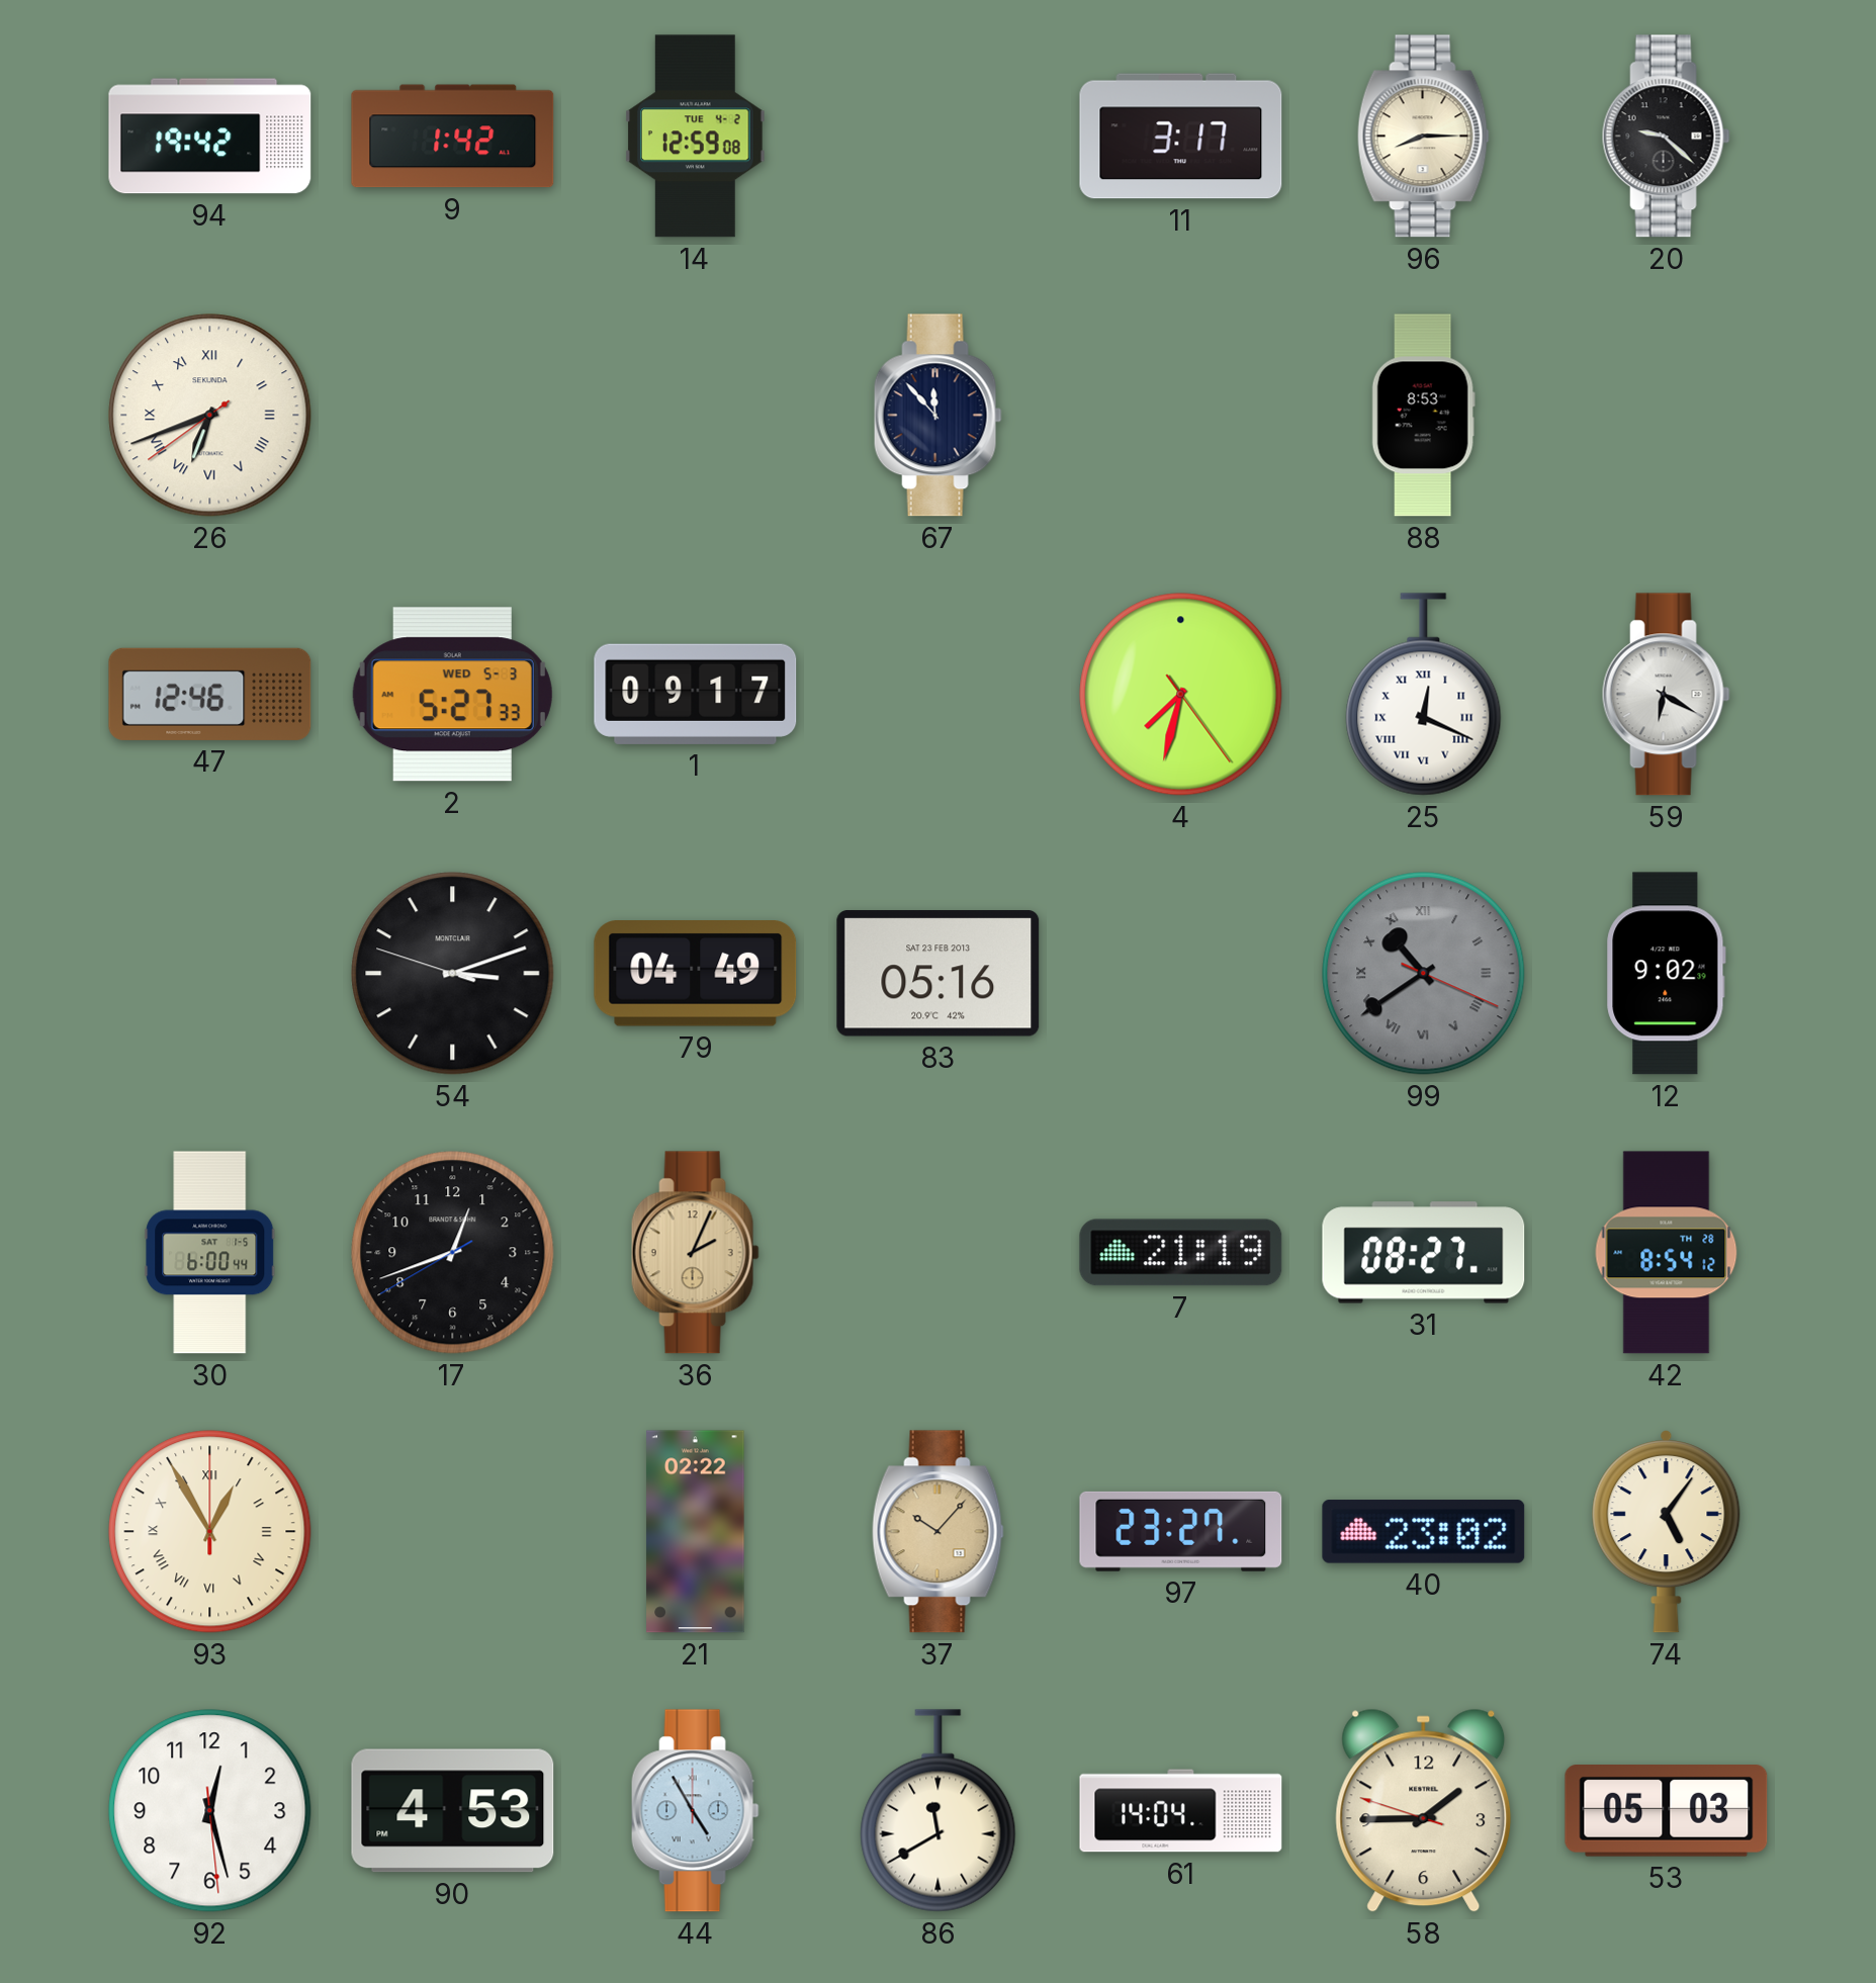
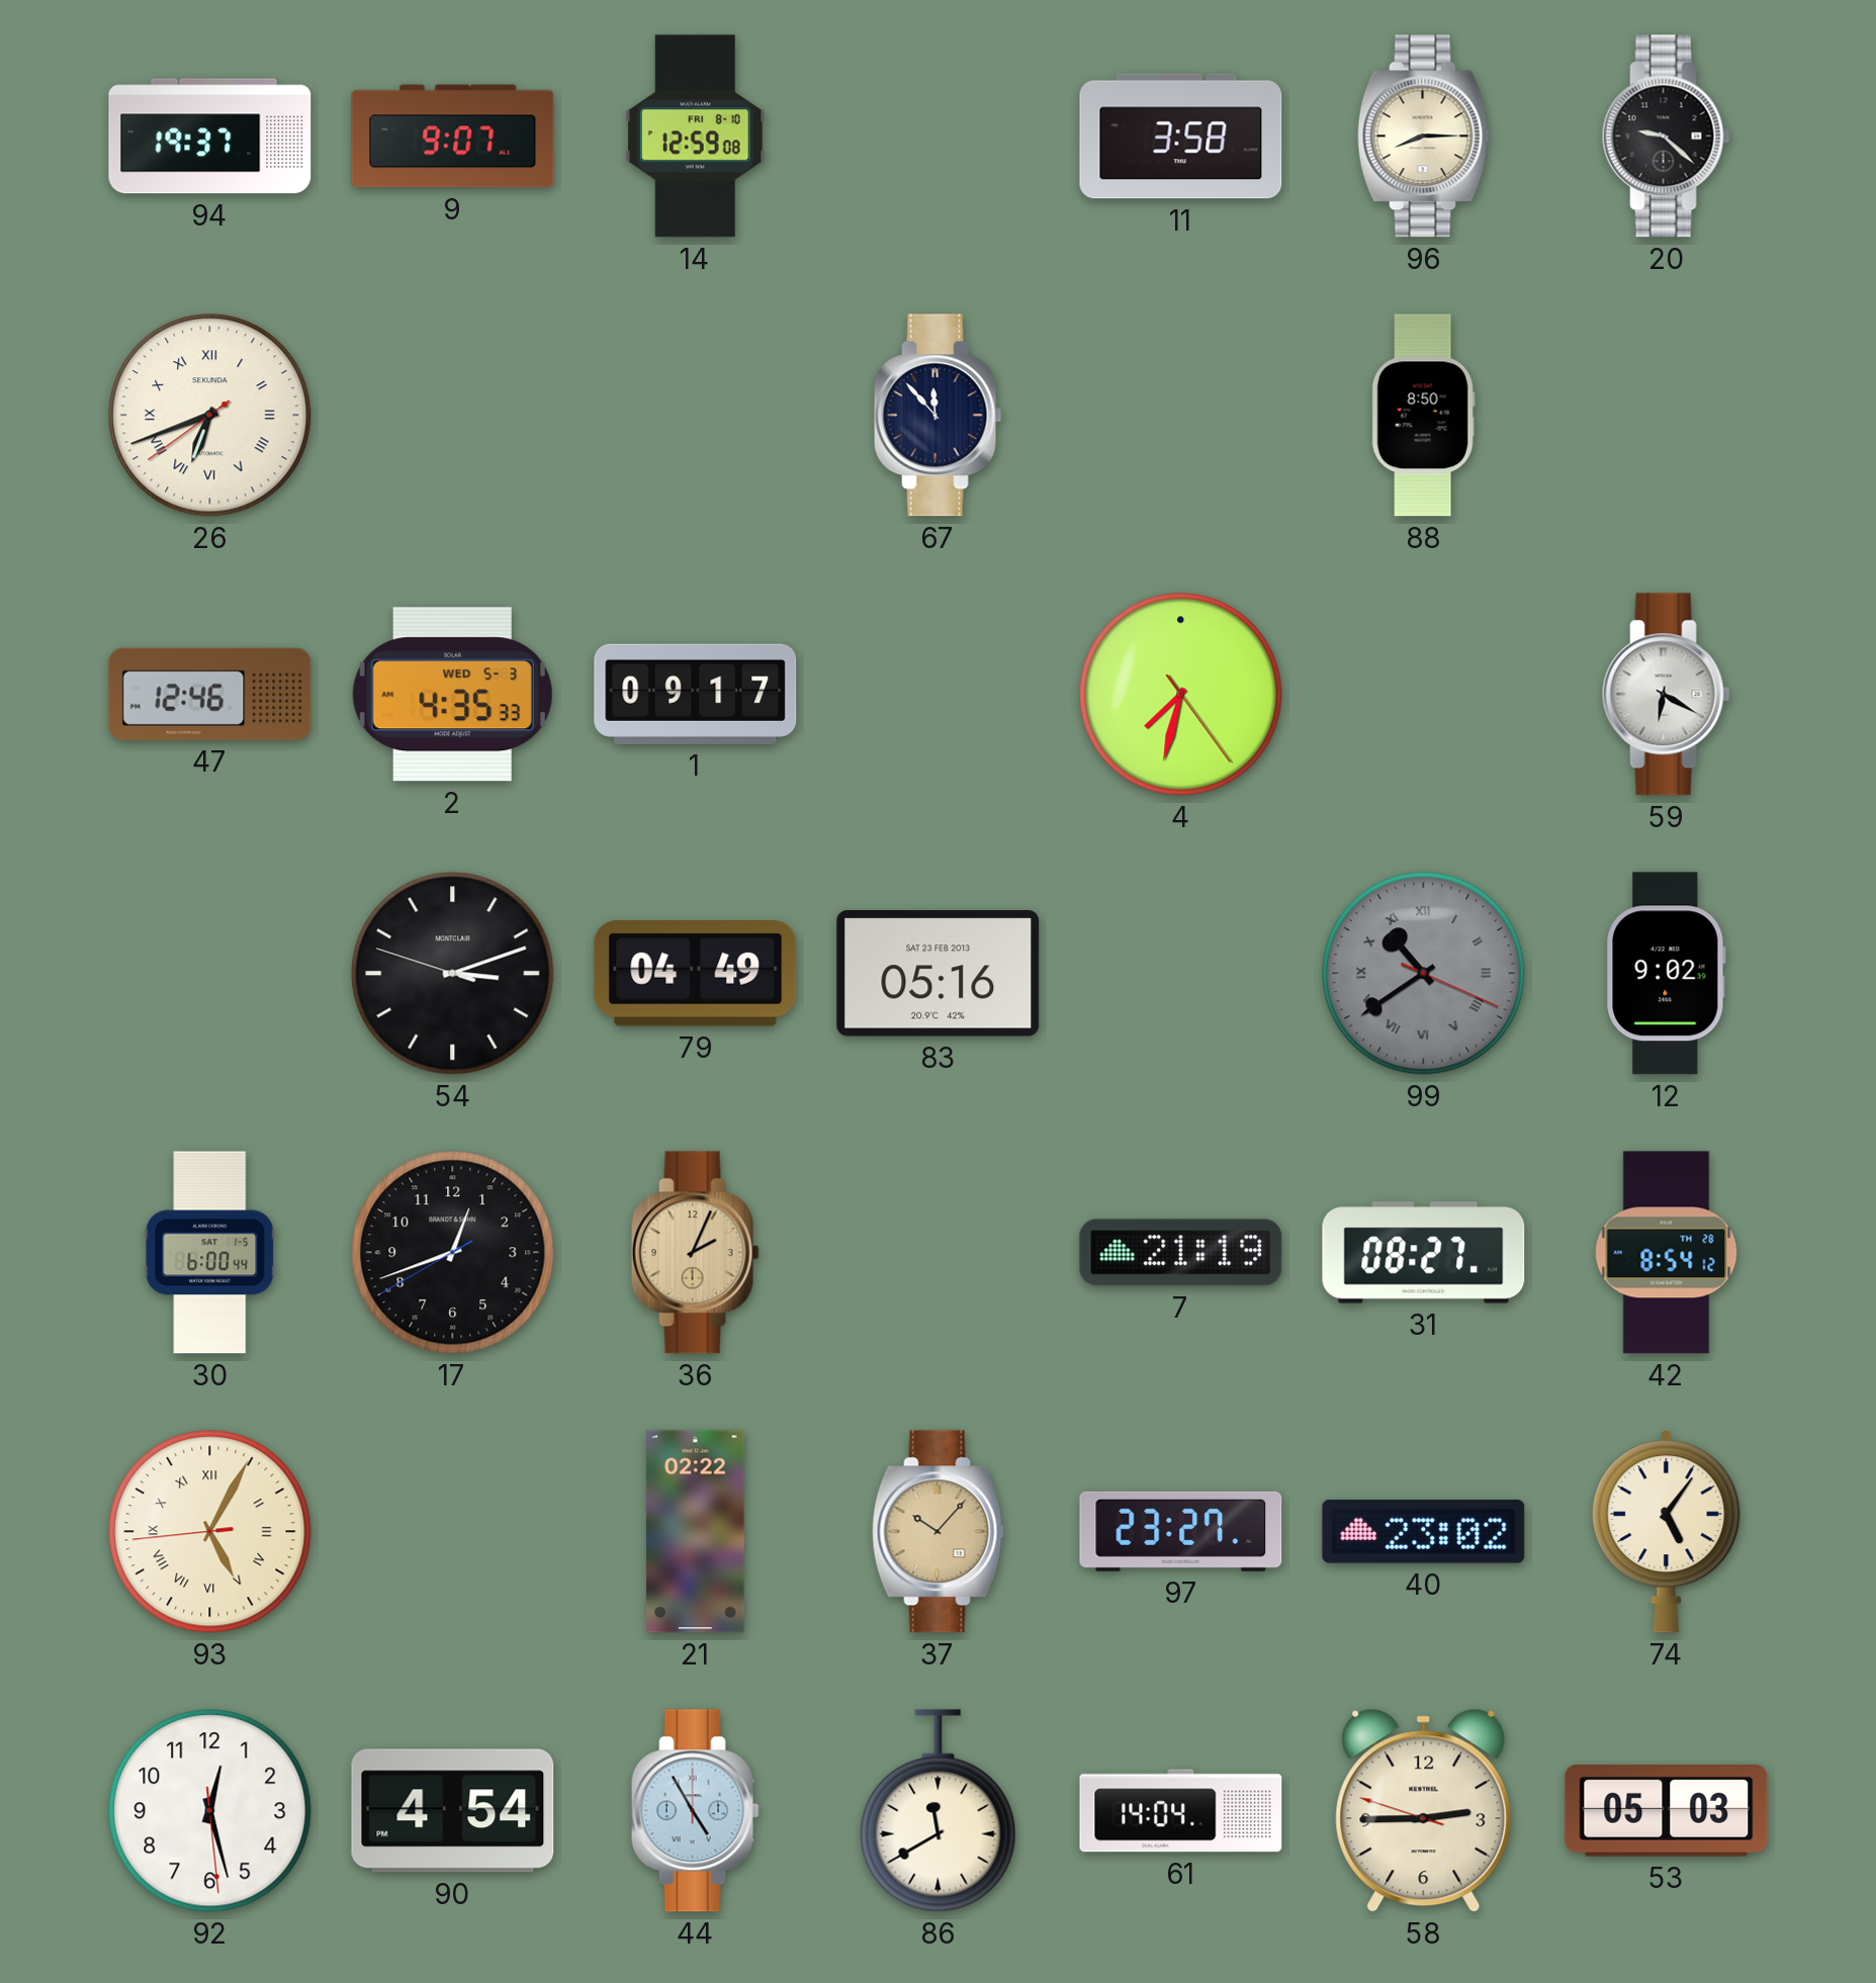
94: 19:42 -> 19:37 (210, 137)
9: 1:42 -> 9:07 (453, 137)
14 date: TUE 4-2 -> FRI 8-10 (696, 137)
11: 3:17 -> 3:58 (1181, 137)
88: 8:53 -> 8:50 (1423, 416)
2: 5:27 -> 4:35 (452, 695)
25: 12:19 -> none (1424, 695)
93: 12:55 -> 5:04 (210, 1532)
90: 4:53 -> 4:54 (453, 1811)
58: 1:44 -> 2:44 (1424, 1810)
